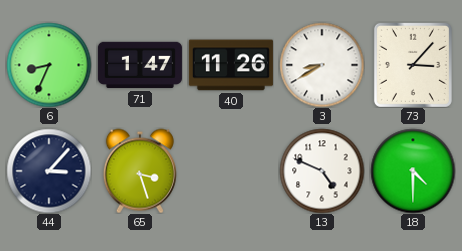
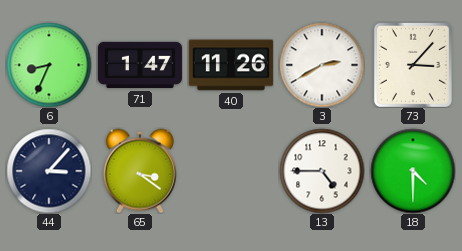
3: 8:40 -> 2:40 (322, 65)
65: 3:27 -> 3:21 (140, 171)
13: 4:49 -> 4:45 (322, 171)
